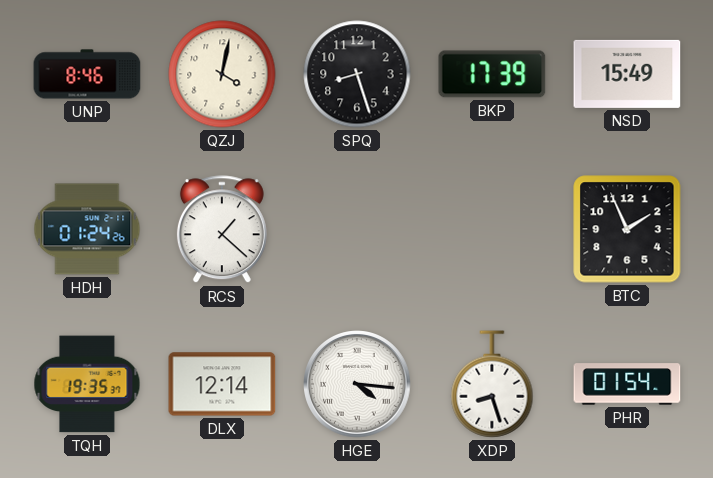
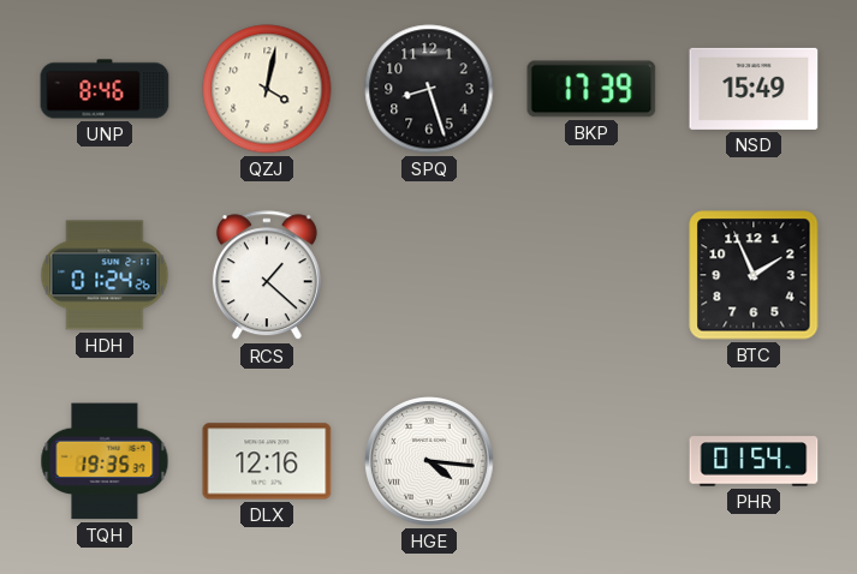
DLX: 12:14 -> 12:16 (267, 461)
XDP: 8:27 -> none (492, 384)
